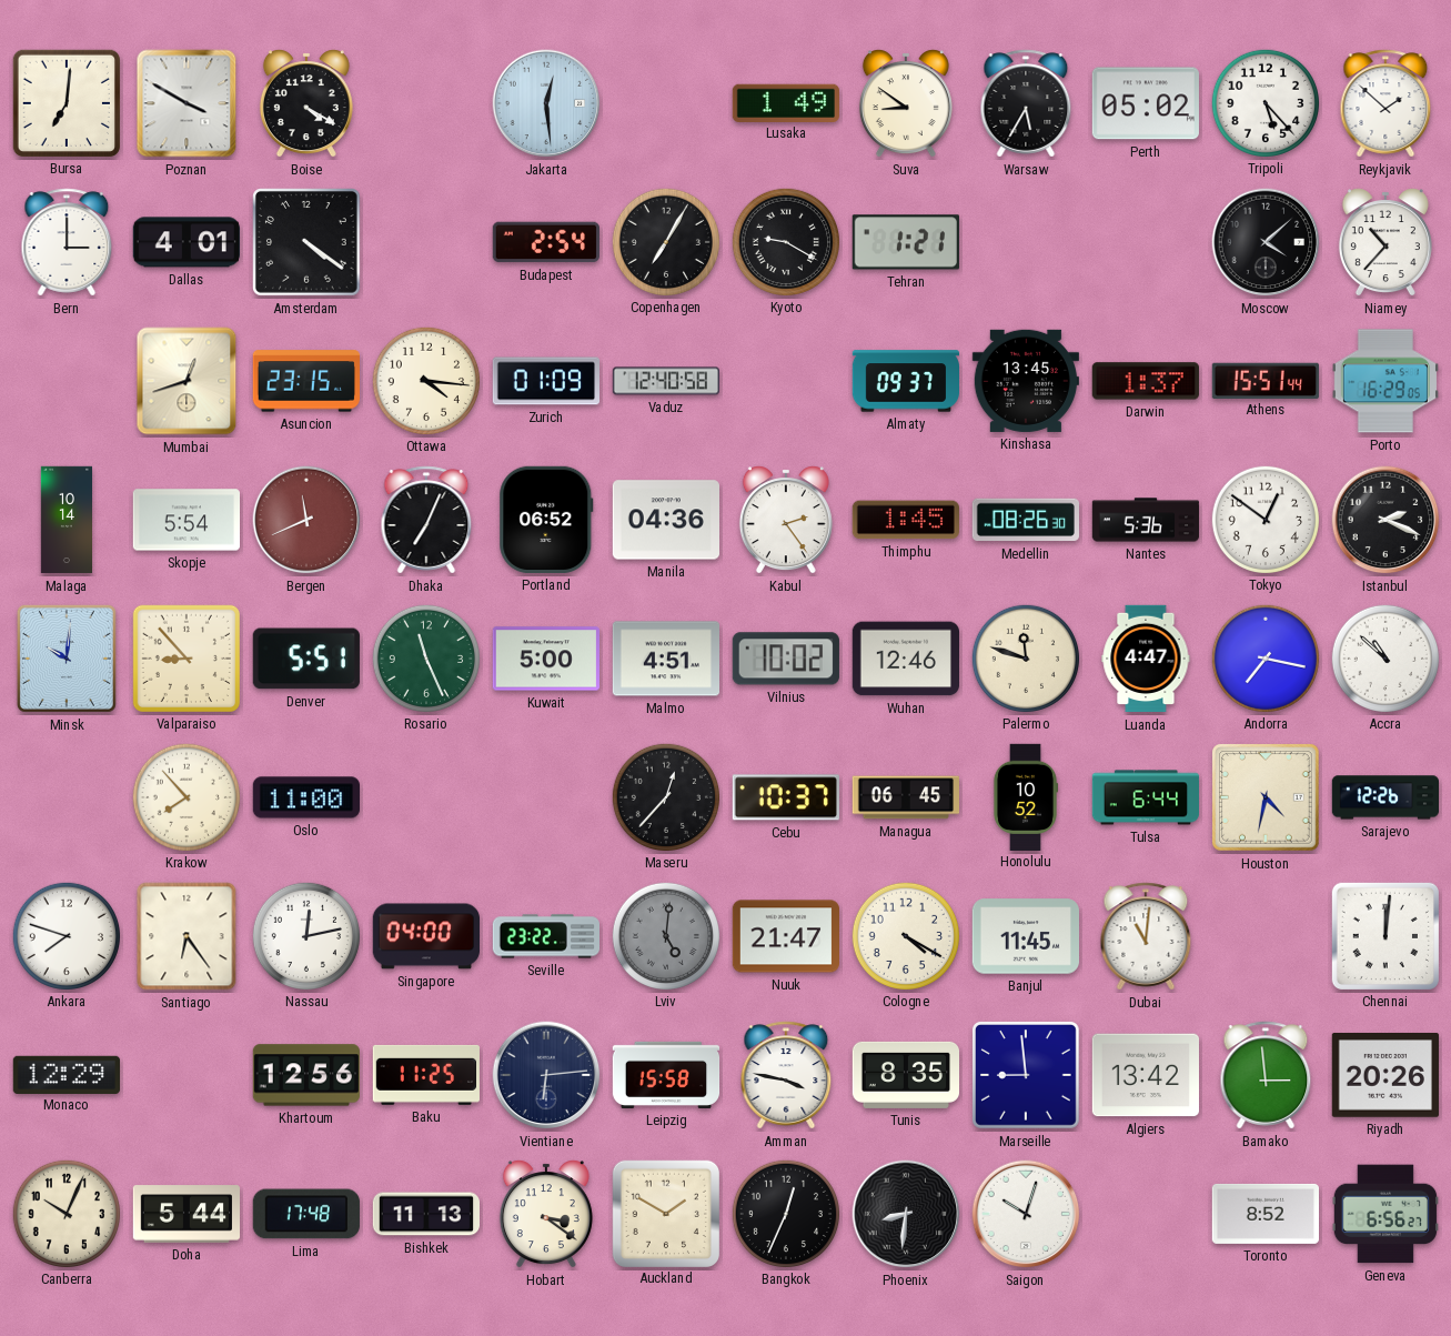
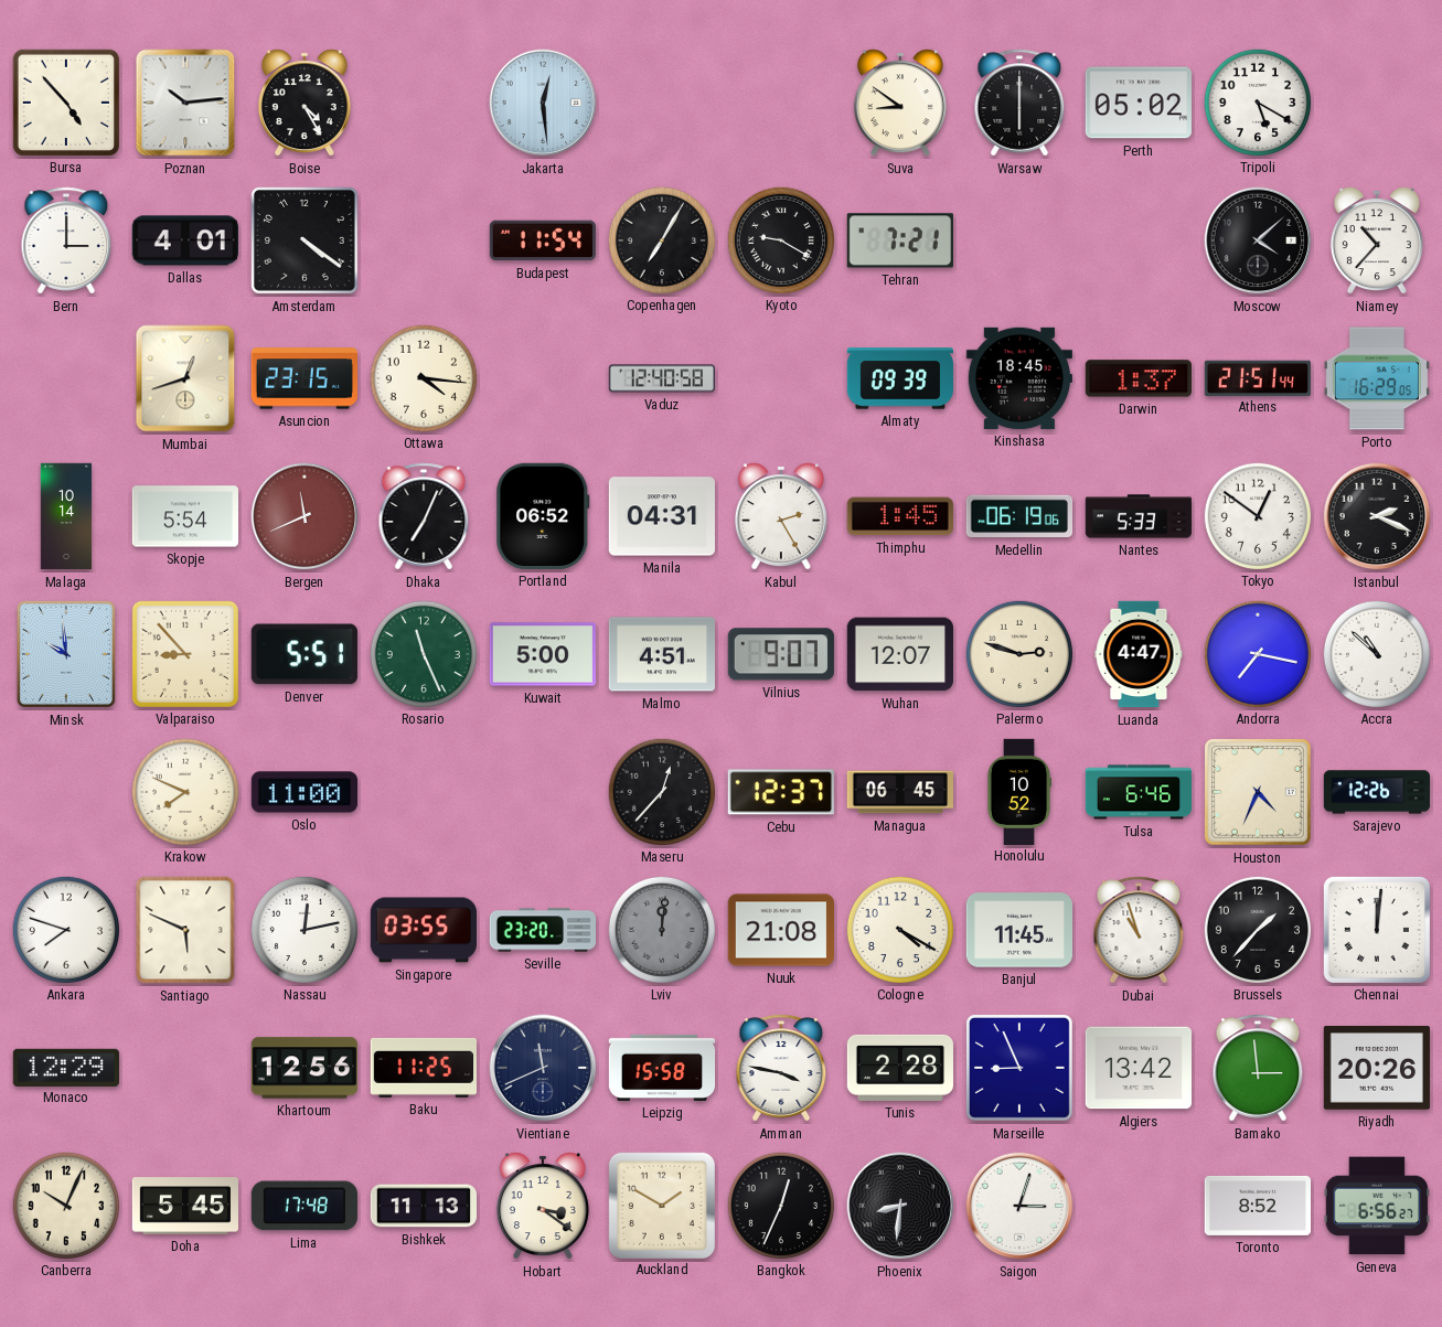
Bursa: 7:01 -> 4:53 (66, 103)
Poznan: 3:50 -> 10:14 (185, 103)
Boise: 4:20 -> 4:25 (305, 103)
Lusaka: 1:49 -> none (786, 102)
Warsaw: 5:35 -> 6:00 (1019, 103)
Tripoli: 5:23 -> 5:20 (1257, 101)
Reykjavik: 1:52 -> none (1385, 103)
Budapest: 2:54 -> 11:54 (543, 240)
Tehran: 1:21 -> 7:21 (900, 240)
Zurich: 01:09 -> none (545, 381)
Almaty: 09:37 -> 09:39 (900, 378)
Kinshasa: 13:45 -> 18:45 (1019, 378)
Athens: 15:51 -> 21:51 (1258, 377)
Manila: 04:36 -> 04:31 (661, 516)
Kabul: 2:24 -> 2:25 (781, 516)
Medellin: 08:26 -> 06:19 (1018, 516)
Nantes: 5:36 -> 5:33 (1139, 516)
Minsk: 10:01 -> 9:59 (66, 654)
Vilnius: 10:02 -> 9:07 (781, 654)
Wuhan: 12:46 -> 12:07 (899, 654)
Palermo: 11:48 -> 2:48 (1018, 653)
Krakow: 7:53 -> 7:49 (184, 791)
Cebu: 10:37 -> 12:37 (781, 792)
Tulsa: 6:44 -> 6:46 (1137, 792)
Houston: 4:32 -> 4:34 (1258, 792)
Santiago: 6:24 -> 5:49 (185, 930)
Singapore: 04:00 -> 03:55 (423, 930)
Seville: 23:22 -> 23:20 (542, 930)
Lviv: 5:01 -> 12:01 (661, 929)
Nuuk: 21:47 -> 21:08 (780, 930)
Dubai: 11:01 -> 10:57 (1139, 930)
Brussels: none -> 1:37 (1257, 929)
Vientiane: 6:14 -> 11:41 (543, 1068)
Tunis: 8:35 -> 2:28 (899, 1068)
Marseille: 8:59 -> 8:56 (1019, 1068)
Doha: 5:44 -> 5:45 (185, 1206)
Saigon: 10:03 -> 3:03 (1019, 1206)
